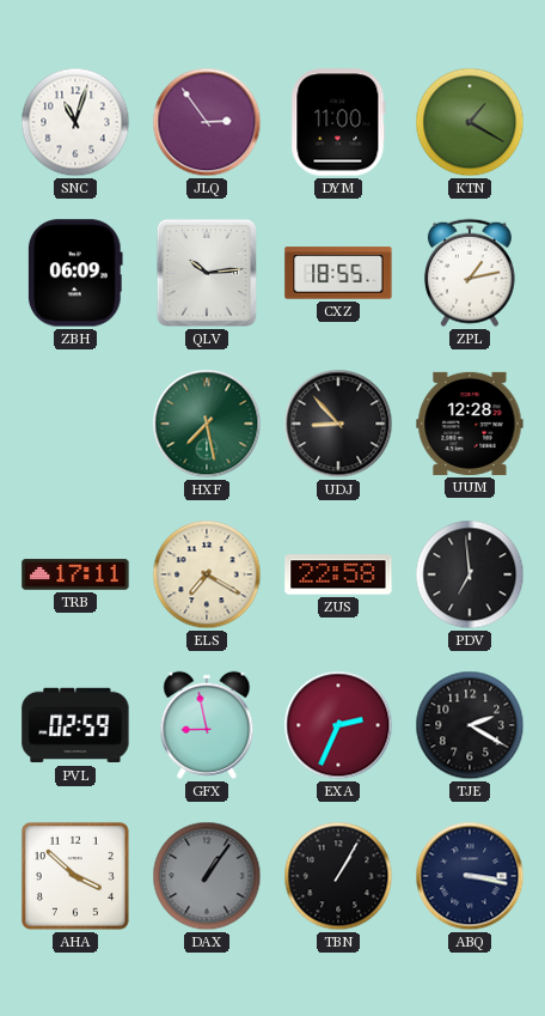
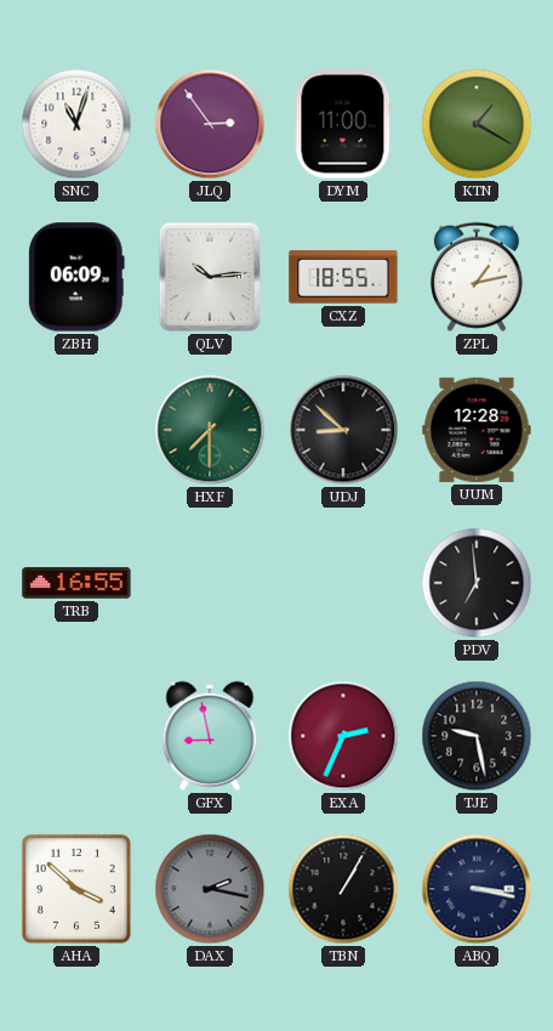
HXF: 7:28 -> 7:30 (210, 430)
UDJ: 8:53 -> 8:52 (343, 430)
TRB: 17:11 -> 16:55 (76, 583)
ELS: 7:20 -> none (207, 574)
ZUS: 22:58 -> none (338, 574)
PVL: 02:59 -> none (75, 725)
TJE: 2:20 -> 9:28 (477, 736)
DAX: 1:06 -> 2:17 (210, 889)
